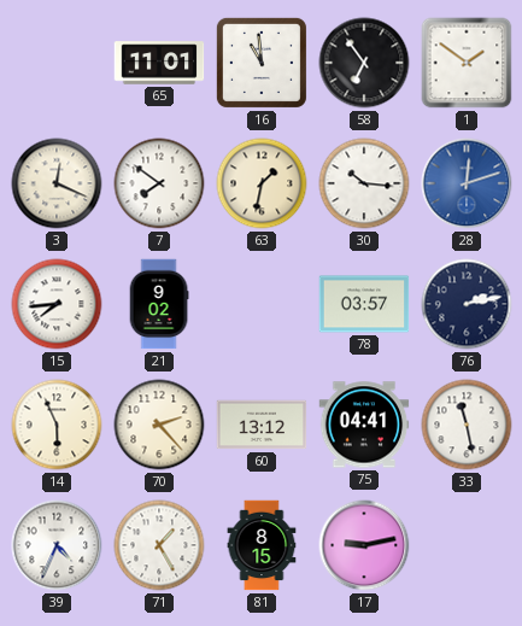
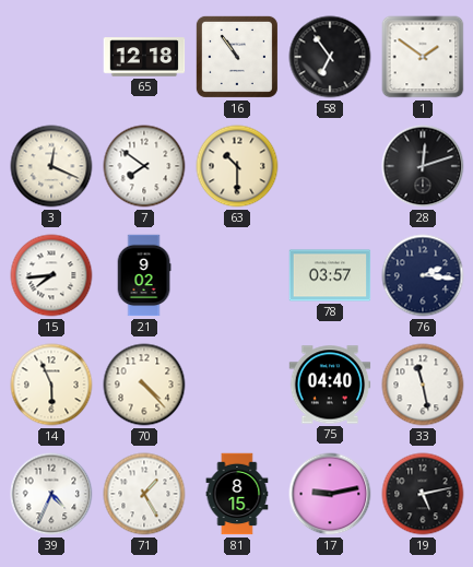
65: 11:01 -> 12:18 (144, 57)
16: 10:59 -> 10:54 (237, 57)
63: 1:32 -> 10:30 (237, 166)
30: 10:16 -> none (364, 183)
28 dial: blue -> black (423, 166)
76: 2:13 -> 2:16 (423, 275)
70: 2:23 -> 4:23 (144, 385)
60: 13:12 -> none (262, 425)
75: 04:41 -> 04:40 (330, 385)
19: none -> 5:13 (423, 494)
